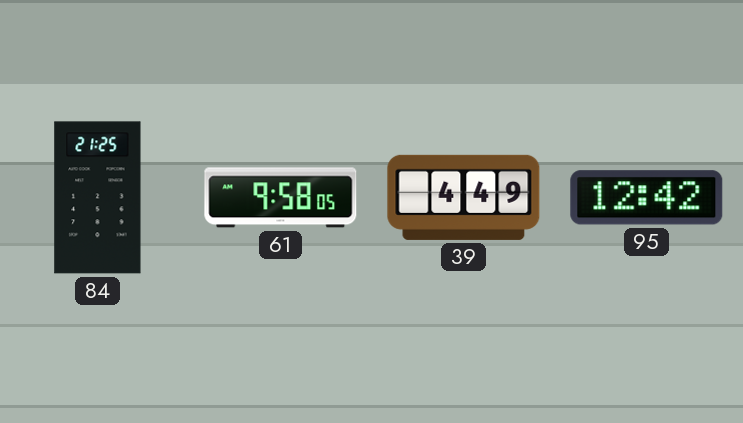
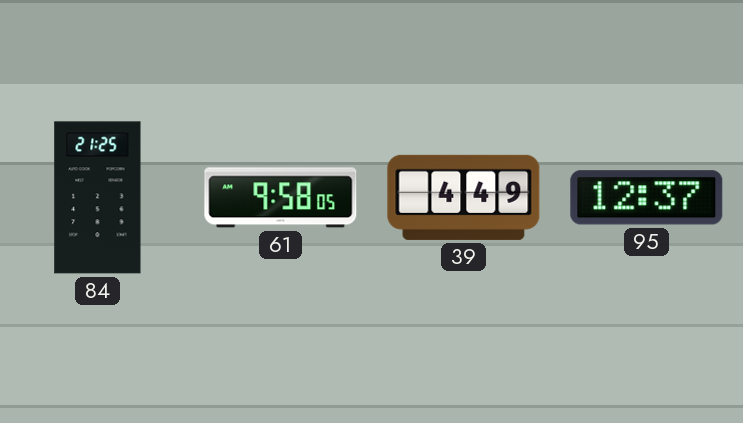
95: 12:42 -> 12:37 (647, 198)
